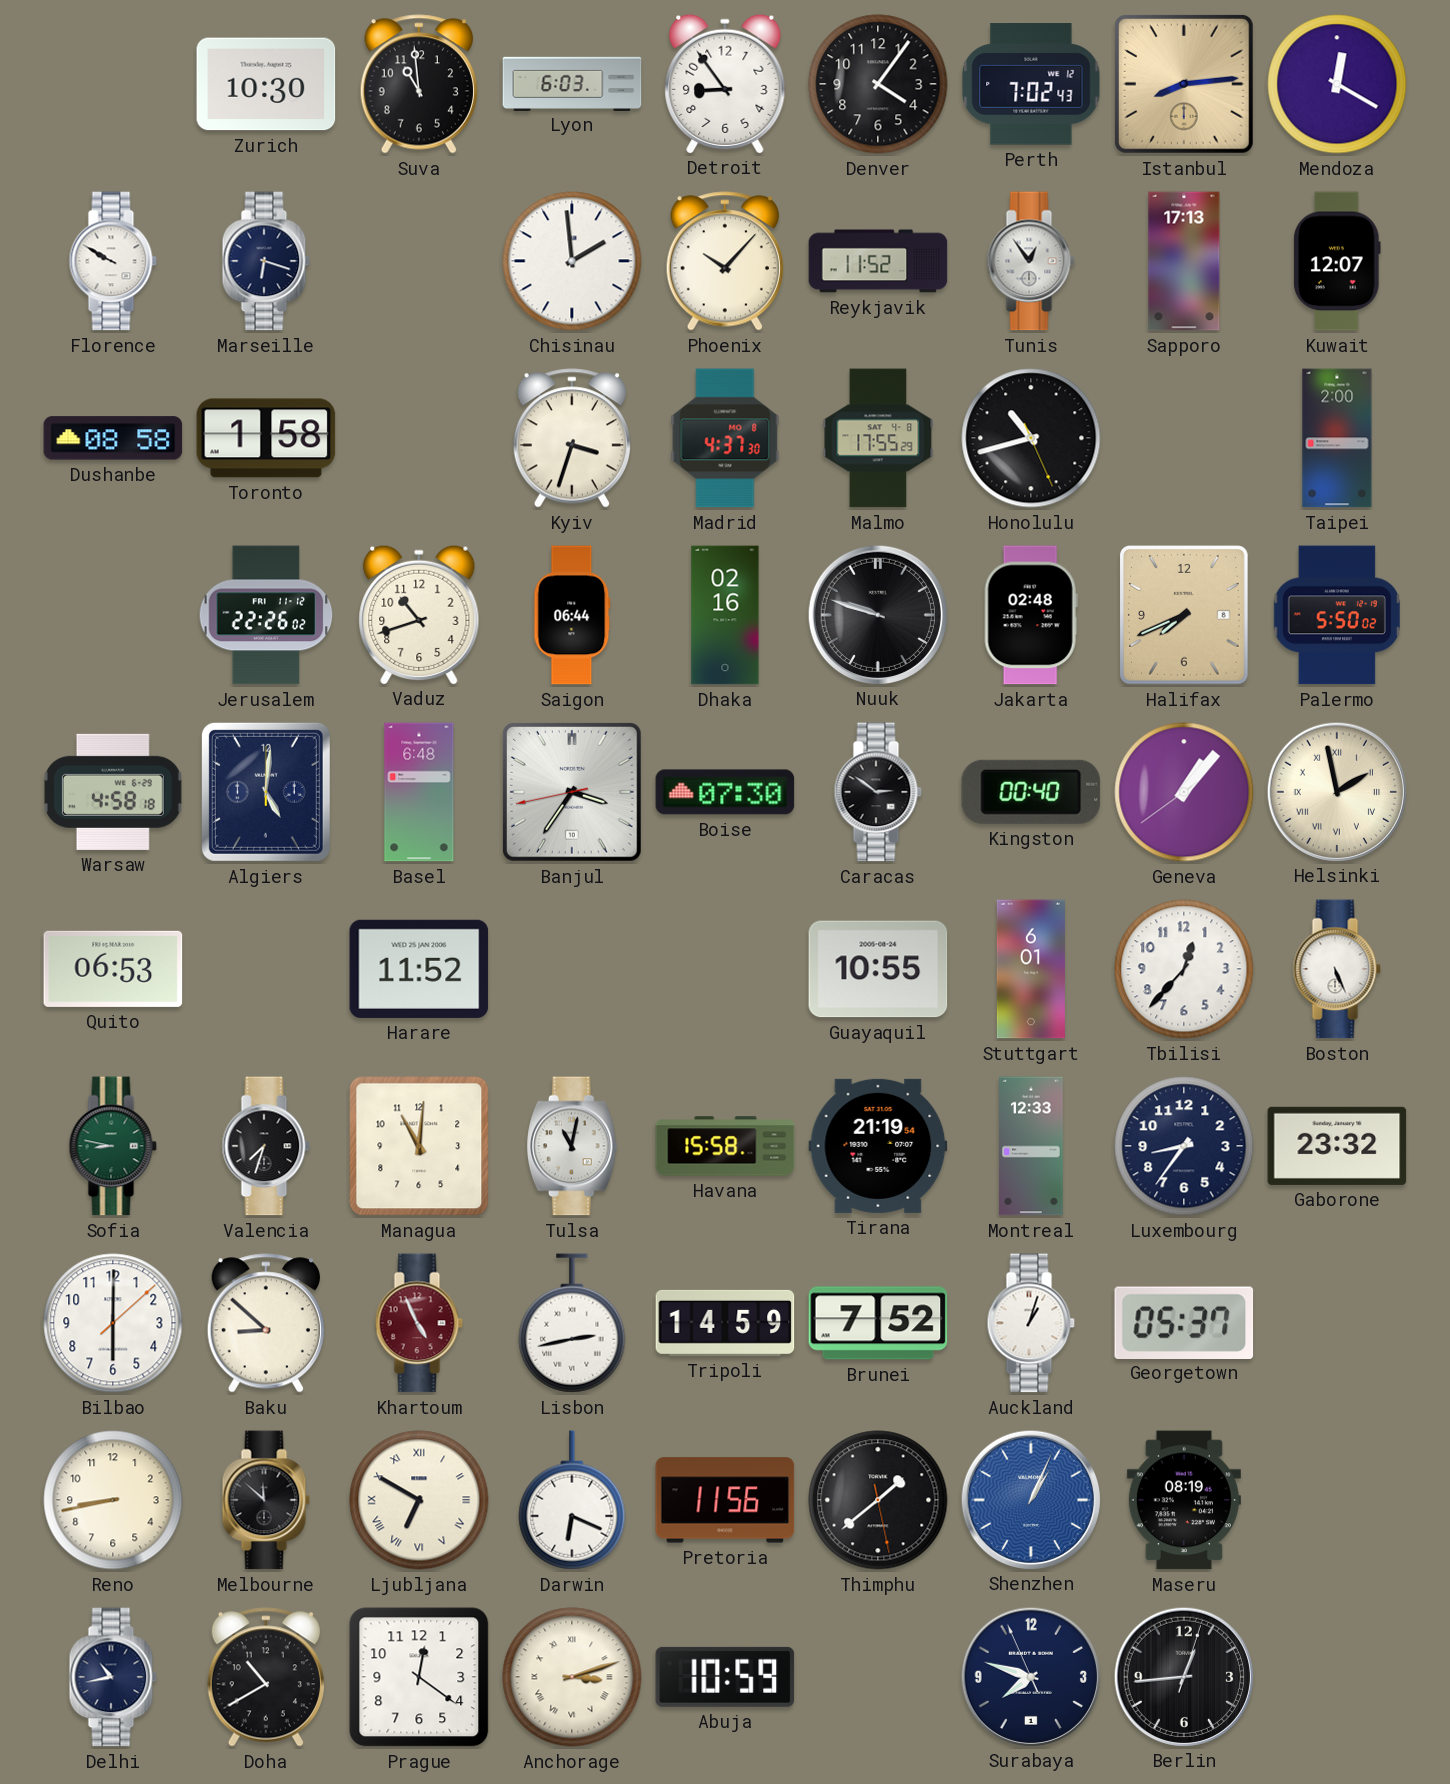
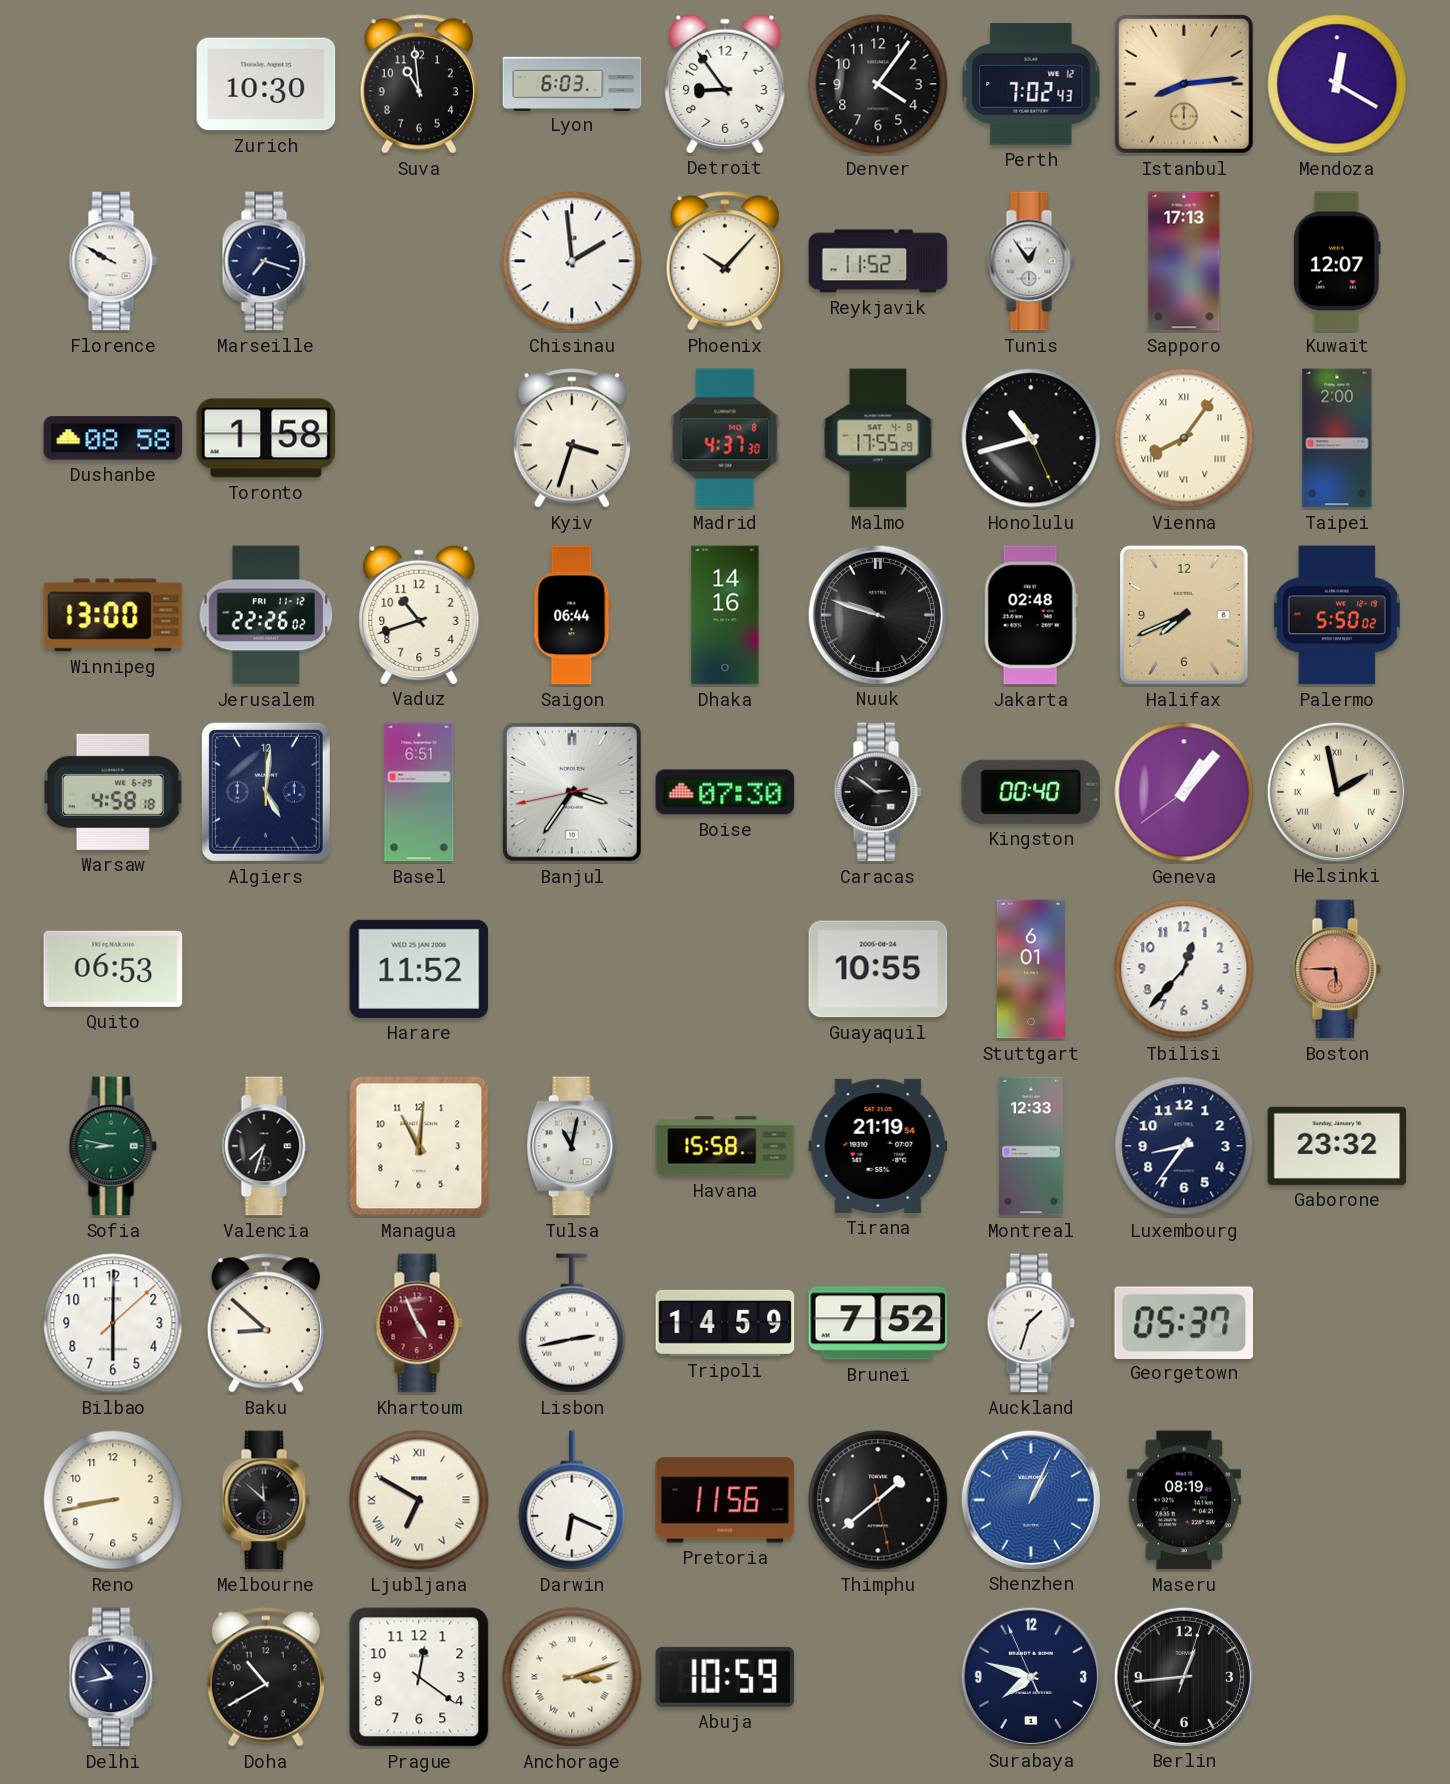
Marseille: 6:18 -> 7:18 (266, 261)
Vienna: none -> 8:06 (1184, 438)
Winnipeg: none -> 13:00 (113, 615)
Dhaka: 02:16 -> 14:16 (725, 615)
Basel: 6:48 -> 6:51 (419, 792)
Boston: 5:26 -> 5:45 (1337, 969)
Boston dial: white -> salmon (1337, 969)
Auckland: 1:03 -> 1:33 (1031, 1323)
